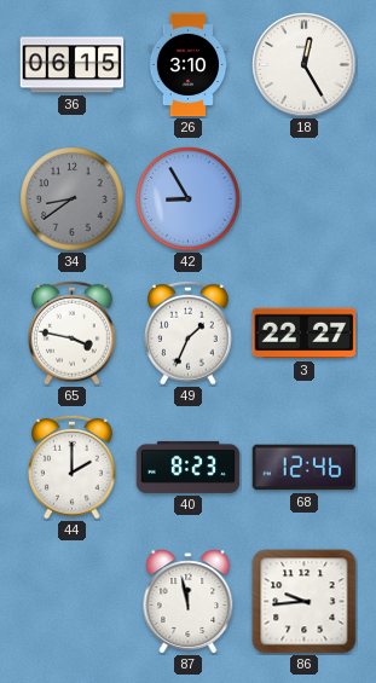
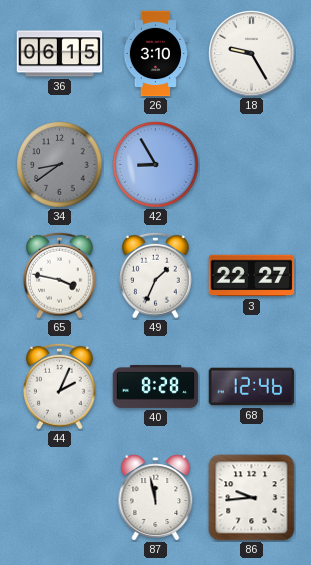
18: 12:25 -> 9:25 (252, 54)
44: 2:00 -> 2:04 (60, 386)
40: 8:23 -> 8:28 (156, 386)
